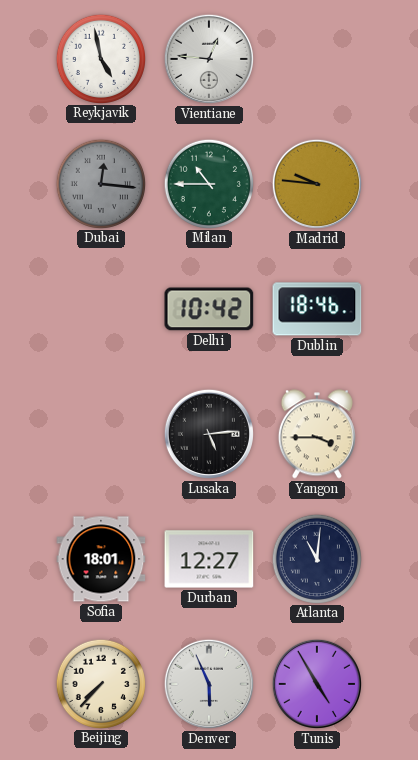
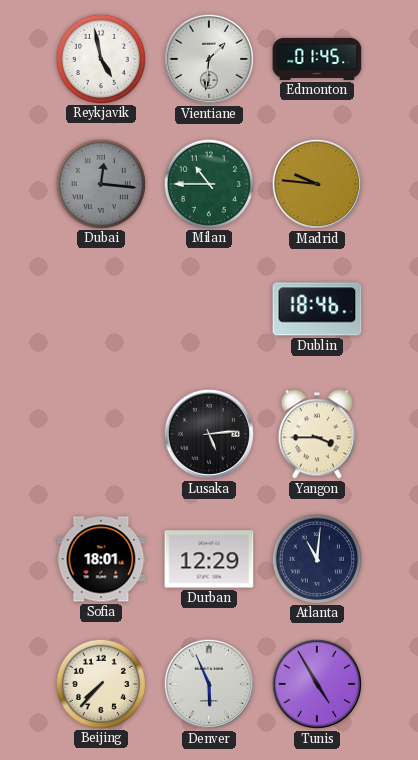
Vientiane: 12:46 -> 1:31 (209, 59)
Edmonton: none -> 01:45 (317, 59)
Delhi: 10:42 -> none (209, 309)
Durban: 12:27 -> 12:29 (209, 559)
